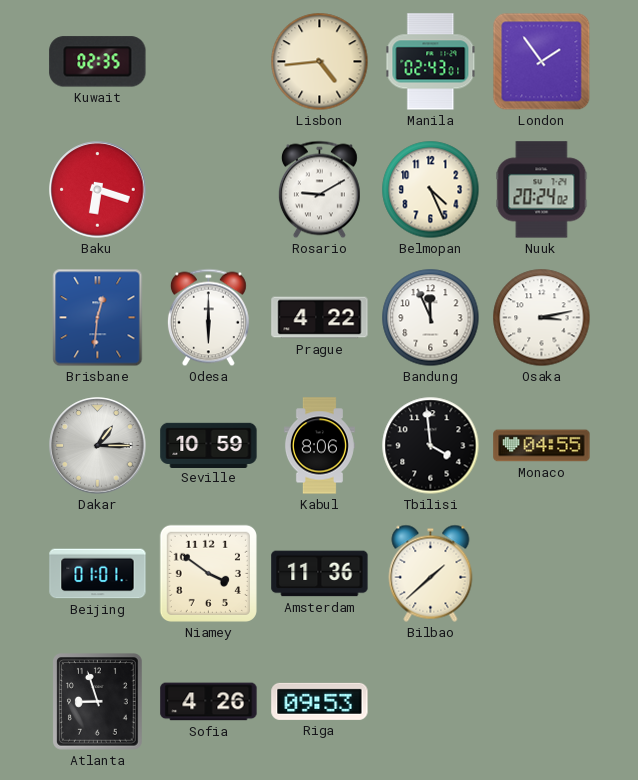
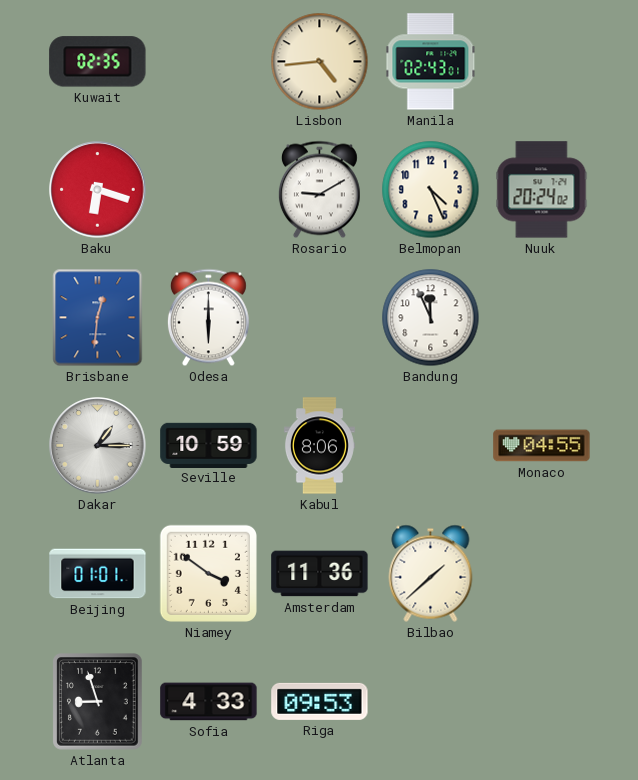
London: 1:54 -> none (542, 62)
Prague: 4:22 -> none (320, 318)
Osaka: 3:13 -> none (542, 318)
Tbilisi: 3:59 -> none (431, 446)
Sofia: 4:26 -> 4:33 (209, 702)
